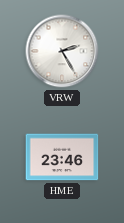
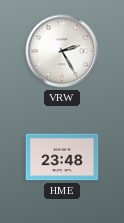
HME: 23:46 -> 23:48 (62, 157)
